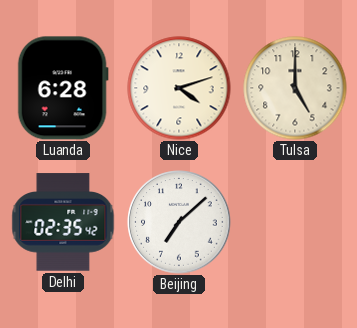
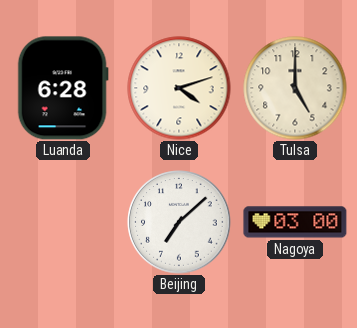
Delhi: 02:35 -> none (63, 222)
Nagoya: none -> 03:00 (295, 222)
